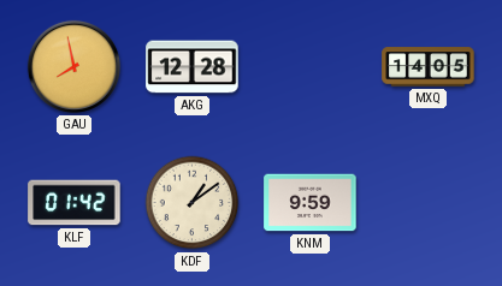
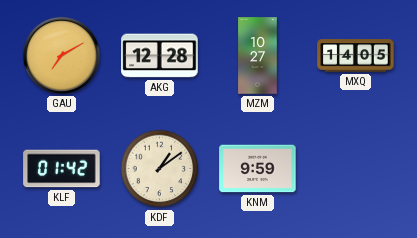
GAU: 7:58 -> 7:10 (61, 55)
MZM: none -> 10:27 (258, 56)
